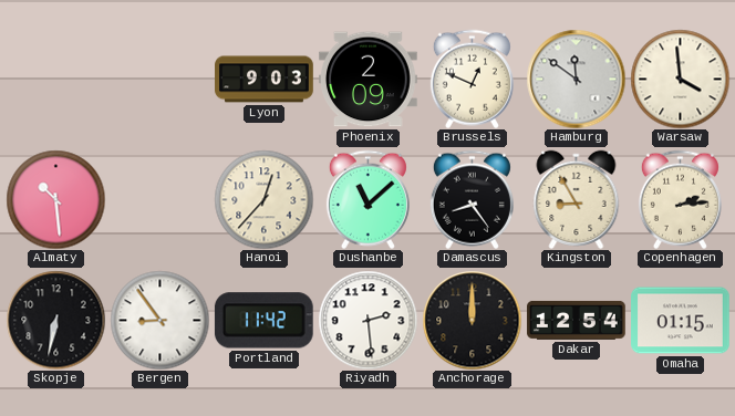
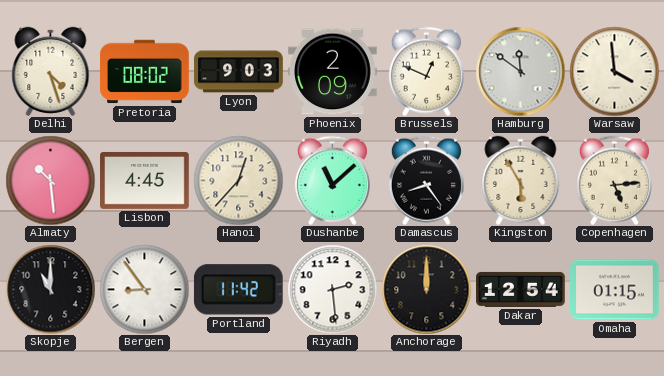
Delhi: none -> 4:27 (51, 71)
Pretoria: none -> 08:02 (145, 72)
Lisbon: none -> 4:45 (145, 180)
Kingston: 8:55 -> 5:55 (521, 180)
Copenhagen: 2:14 -> 5:14 (614, 180)
Skopje: 6:32 -> 11:00 (50, 289)
